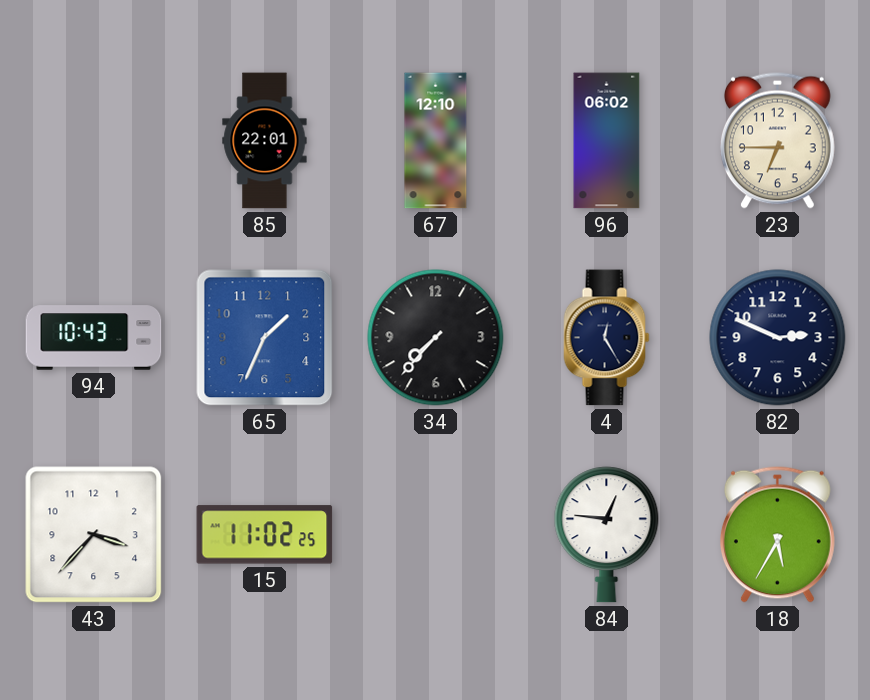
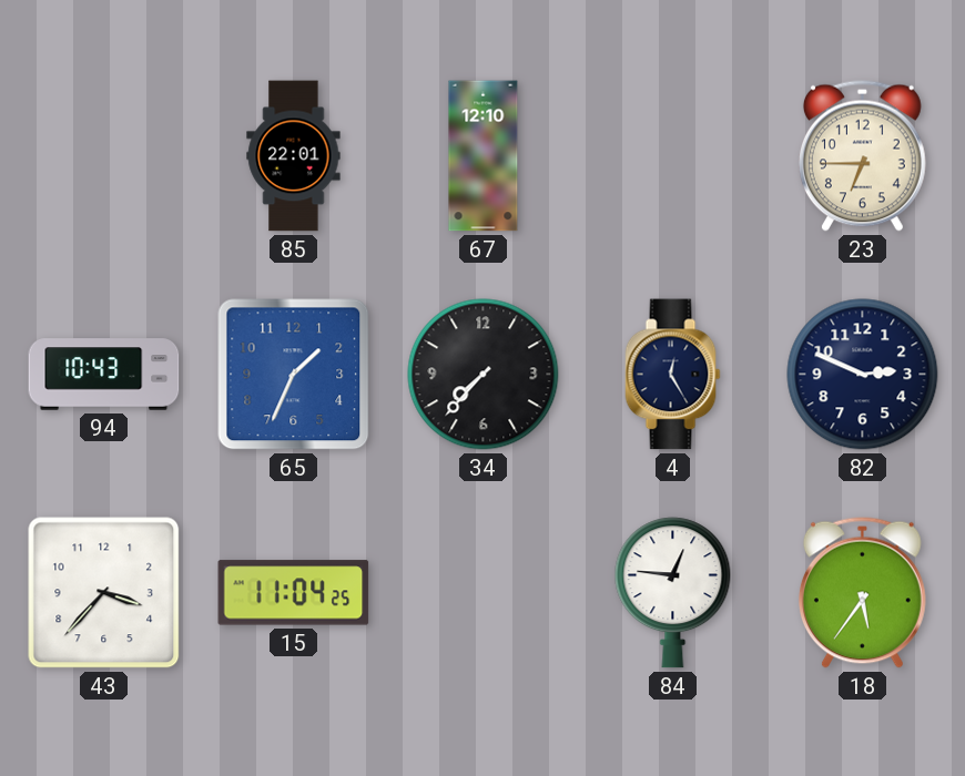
96: 06:02 -> none (607, 141)
15: 11:02 -> 11:04 (294, 593)
18: 5:35 -> 5:36 (862, 592)
